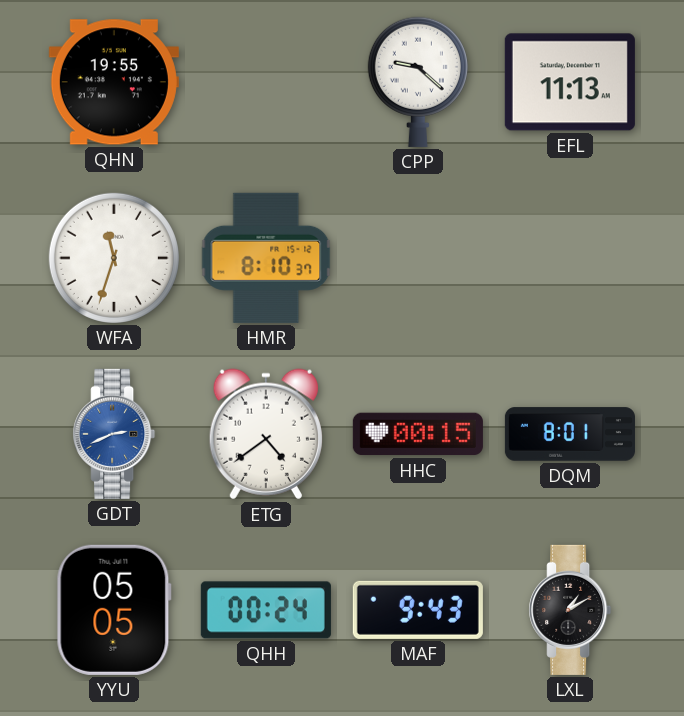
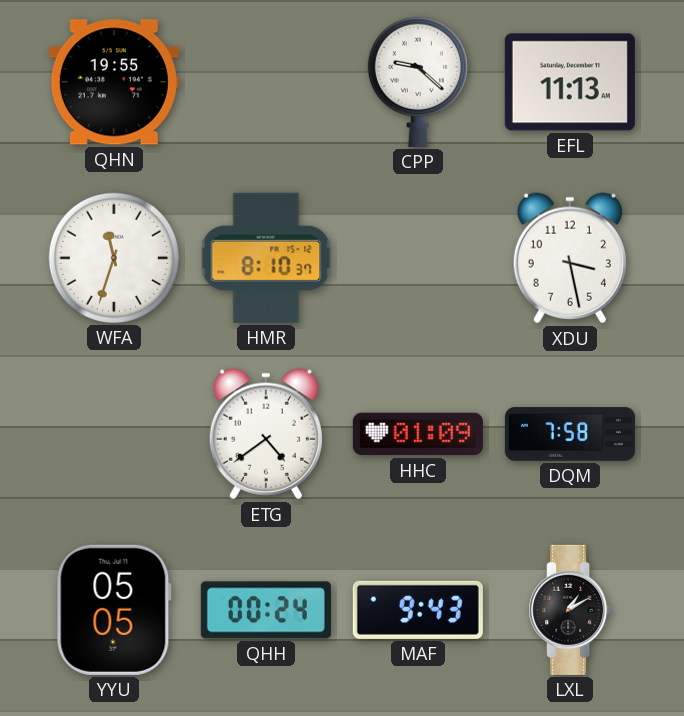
XDU: none -> 3:28 (570, 258)
GDT: 2:41 -> none (114, 434)
HHC: 00:15 -> 01:09 (418, 434)
DQM: 8:01 -> 7:58 (570, 434)
